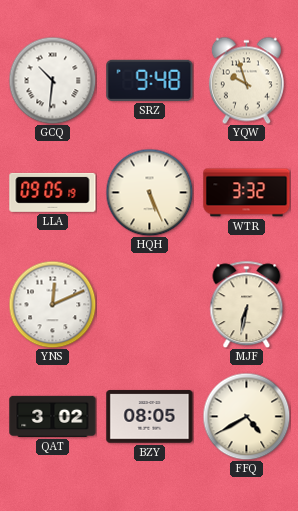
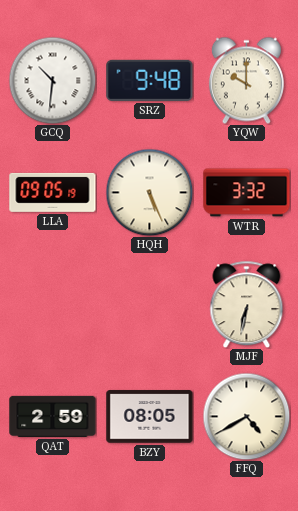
YQW: 9:57 -> 10:00 (246, 80)
YNS: 12:11 -> none (52, 304)
QAT: 3:02 -> 2:59 (53, 416)
